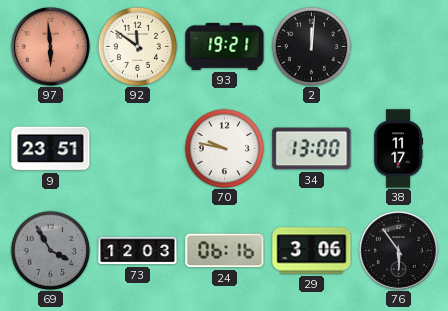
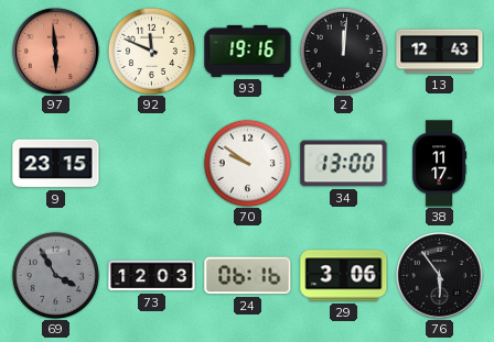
92: 11:51 -> 11:49 (151, 51)
93: 19:21 -> 19:16 (248, 51)
13: none -> 12:43 (440, 52)
9: 23:51 -> 23:15 (56, 164)
70: 9:47 -> 9:51 (247, 163)
